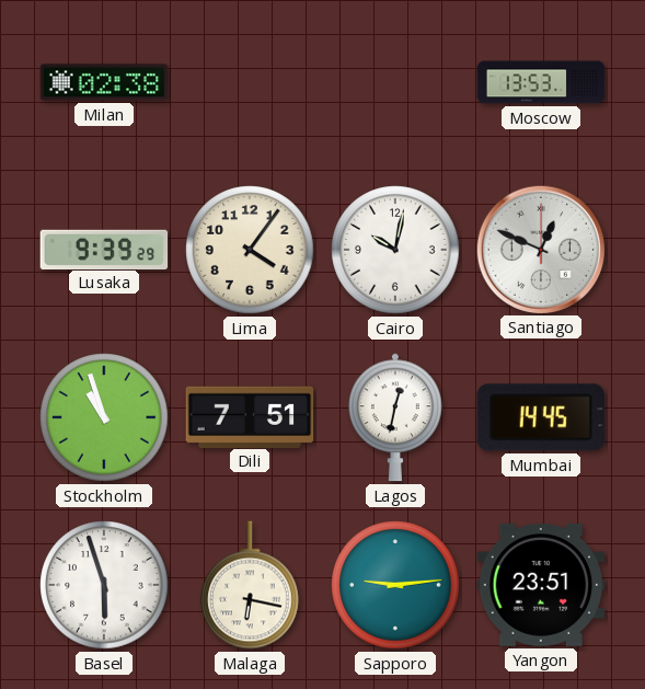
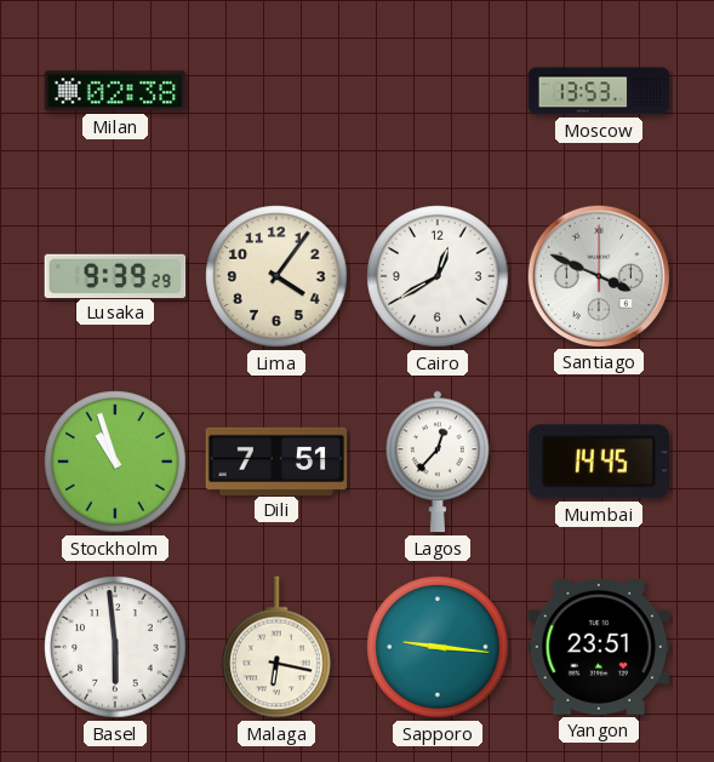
Cairo: 10:02 -> 12:40 (438, 276)
Santiago: 12:49 -> 3:49 (598, 275)
Lagos: 12:32 -> 12:37 (438, 462)
Basel: 5:57 -> 5:59 (115, 647)
Sapporo: 9:14 -> 9:16 (438, 647)
